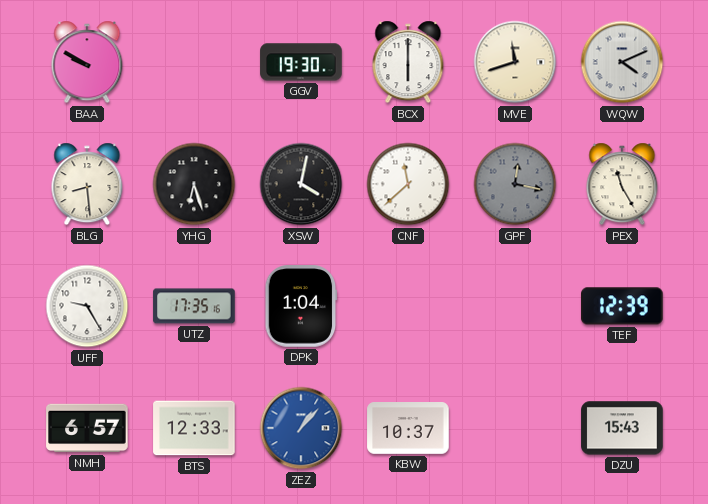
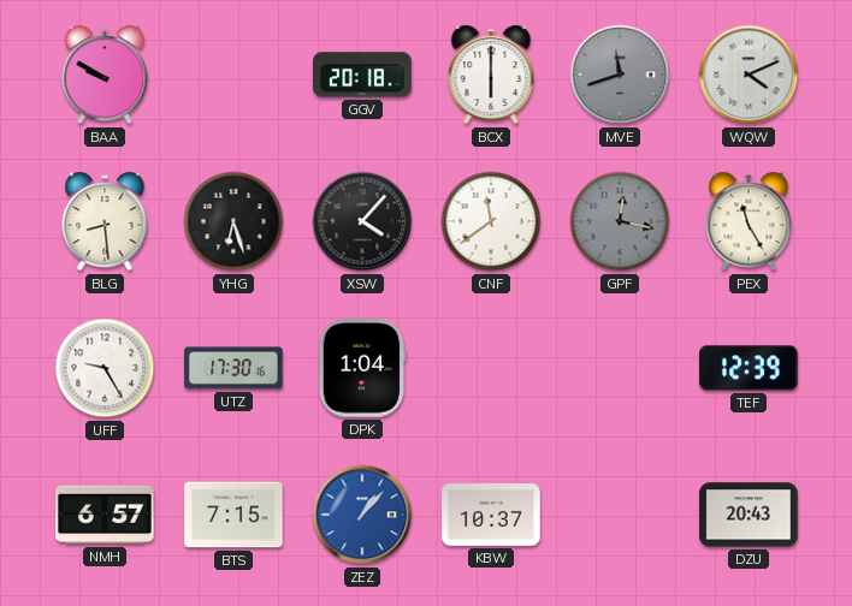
GGV: 19:30 -> 20:18 (362, 75)
MVE dial: cream -> grey (620, 75)
XSW: 4:02 -> 4:07 (362, 221)
CNF: 11:38 -> 11:39 (491, 221)
UTZ: 17:35 -> 17:30 (233, 368)
BTS: 12:33 -> 7:15 (233, 515)
DZU: 15:43 -> 20:43 (749, 515)
